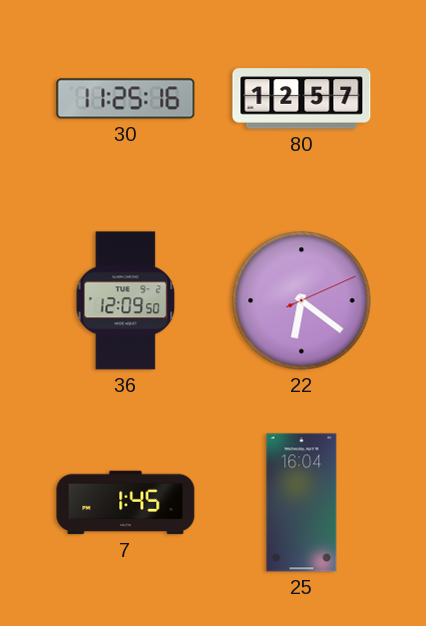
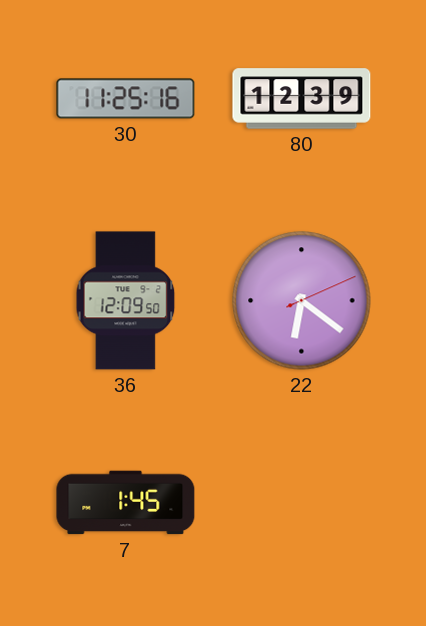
80: 12:57 -> 12:39 (302, 99)
25: 16:04 -> none (302, 503)
